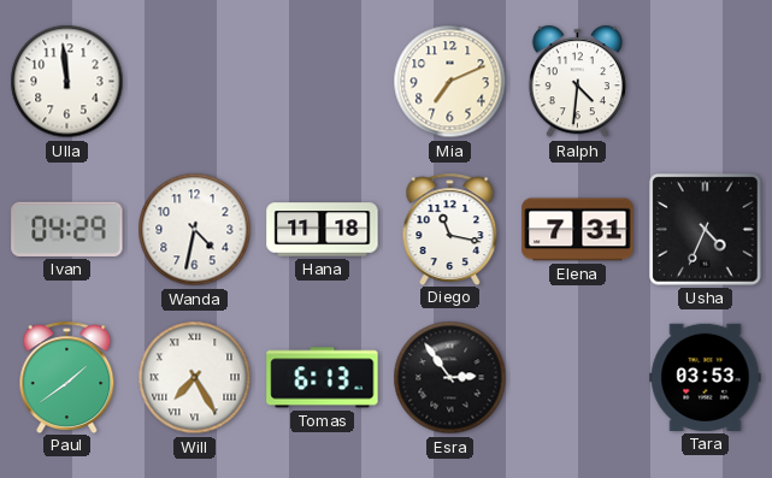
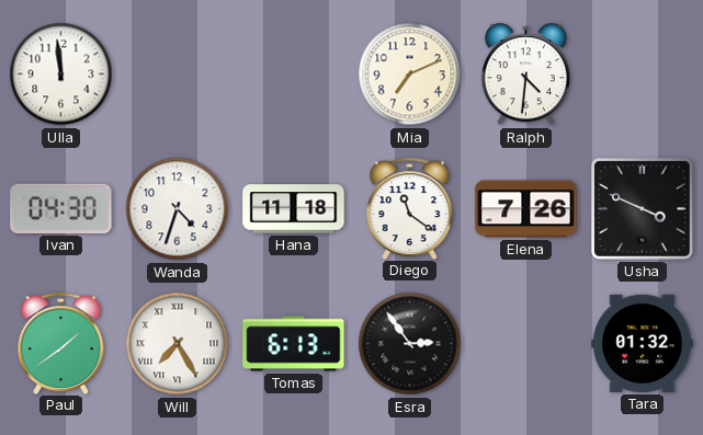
Ivan: 04:29 -> 04:30 (61, 208)
Wanda: 4:32 -> 4:33 (178, 209)
Diego: 11:17 -> 11:21 (410, 208)
Elena: 7:31 -> 7:26 (526, 209)
Usha: 4:34 -> 3:49 (643, 209)
Tara: 03:53 -> 01:32 (643, 343)
